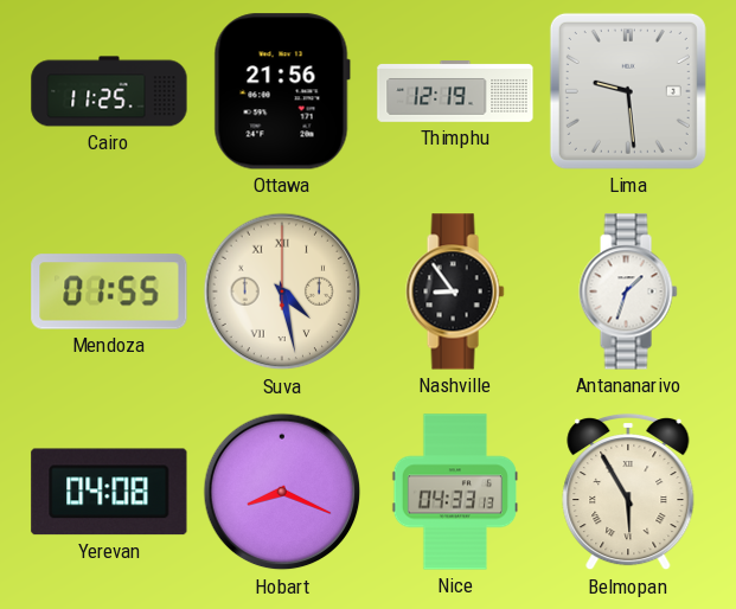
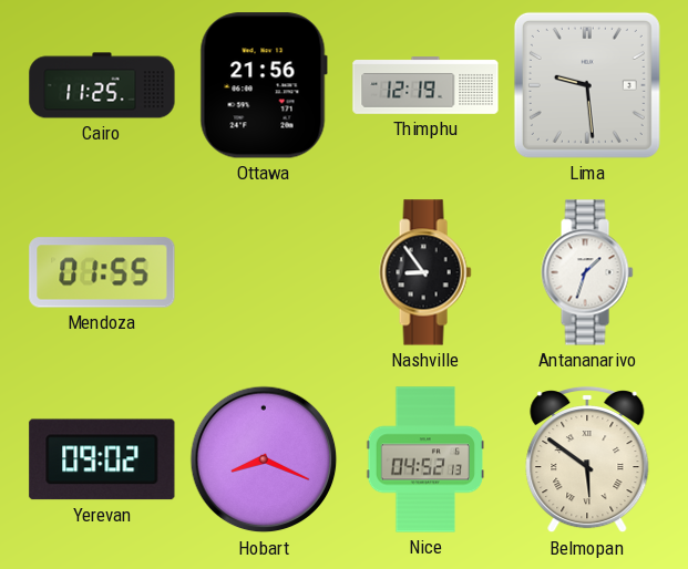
Suva: 4:28 -> none (282, 291)
Yerevan: 04:08 -> 09:02 (102, 459)
Nice: 04:33 -> 04:52 (424, 459)
Belmopan: 5:55 -> 5:51 (587, 459)
